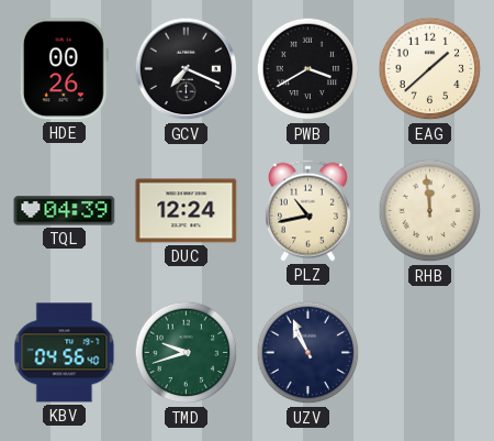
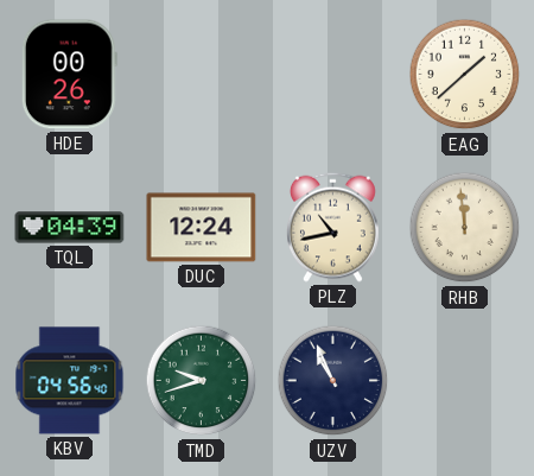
GCV: 7:19 -> none (187, 69)
PWB: 3:40 -> none (308, 69)
